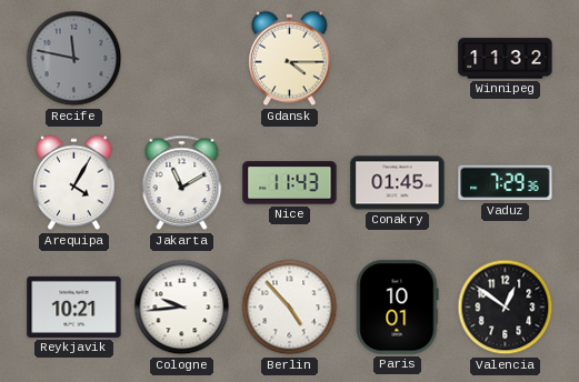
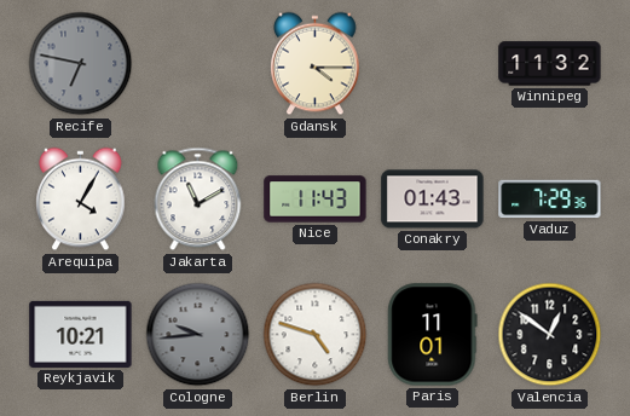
Recife: 11:47 -> 6:47 (81, 64)
Conakry: 01:45 -> 01:43 (433, 200)
Cologne dial: white -> grey (198, 335)
Berlin: 4:53 -> 4:48 (316, 335)
Paris: 10:01 -> 11:01 (433, 335)
